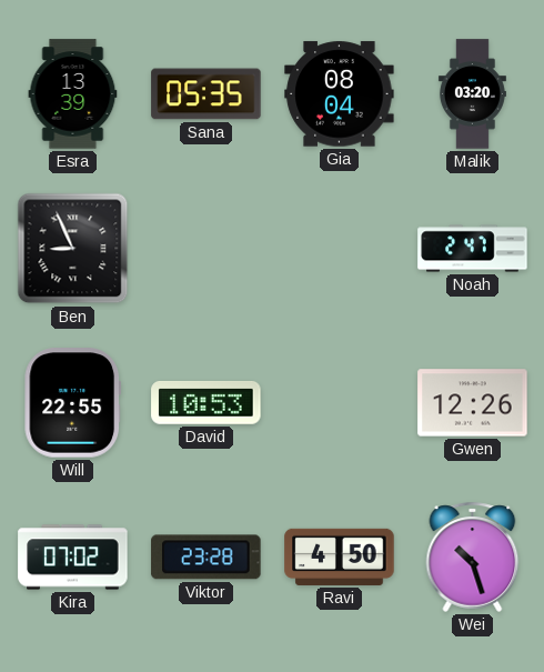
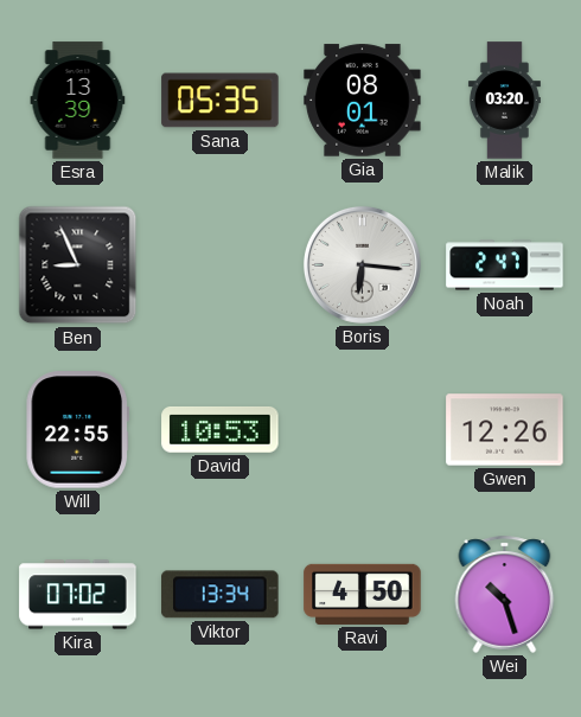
Gia: 08:04 -> 08:01 (363, 101)
Boris: none -> 6:16 (362, 264)
Viktor: 23:28 -> 13:34 (221, 595)
